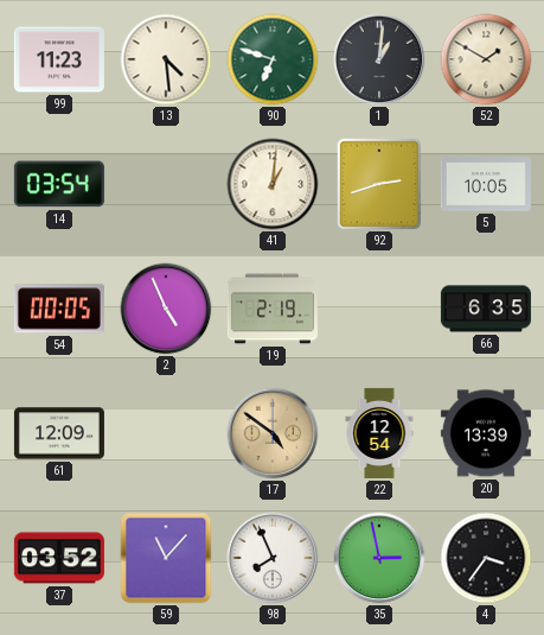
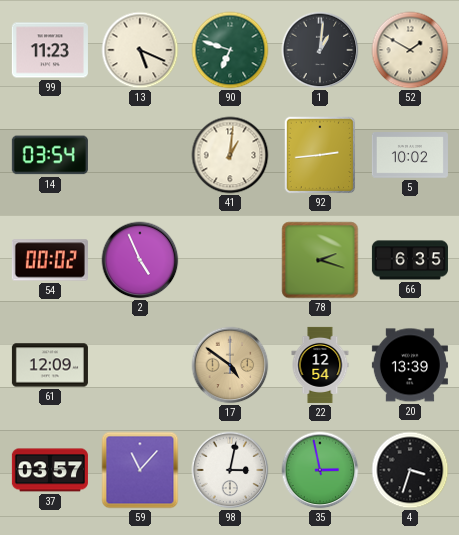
13: 4:29 -> 5:19 (140, 50)
92: 2:42 -> 2:44 (320, 155)
5: 10:05 -> 10:02 (410, 156)
54: 00:05 -> 00:02 (50, 260)
19: 2:19 -> none (273, 309)
78: none -> 2:18 (320, 260)
37: 03:52 -> 03:57 (50, 470)
98: 7:56 -> 3:02 (230, 470)
4: 3:36 -> 3:33 (410, 470)
